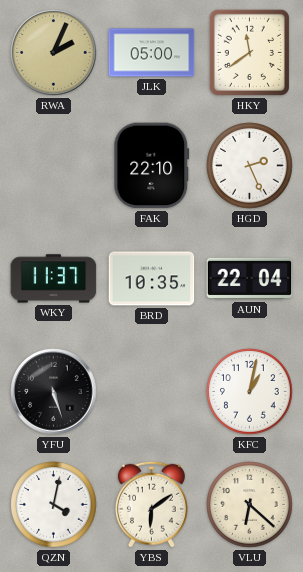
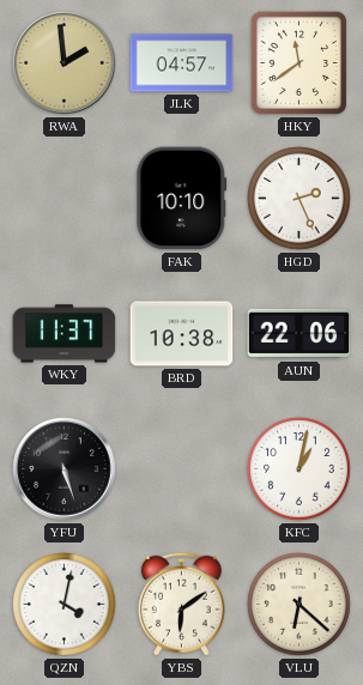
RWA: 2:04 -> 1:59 (65, 63)
JLK: 05:00 -> 04:57 (182, 63)
FAK: 22:10 -> 10:10 (182, 199)
BRD: 10:35 -> 10:38 (182, 334)
AUN: 22:04 -> 22:06 (300, 334)
